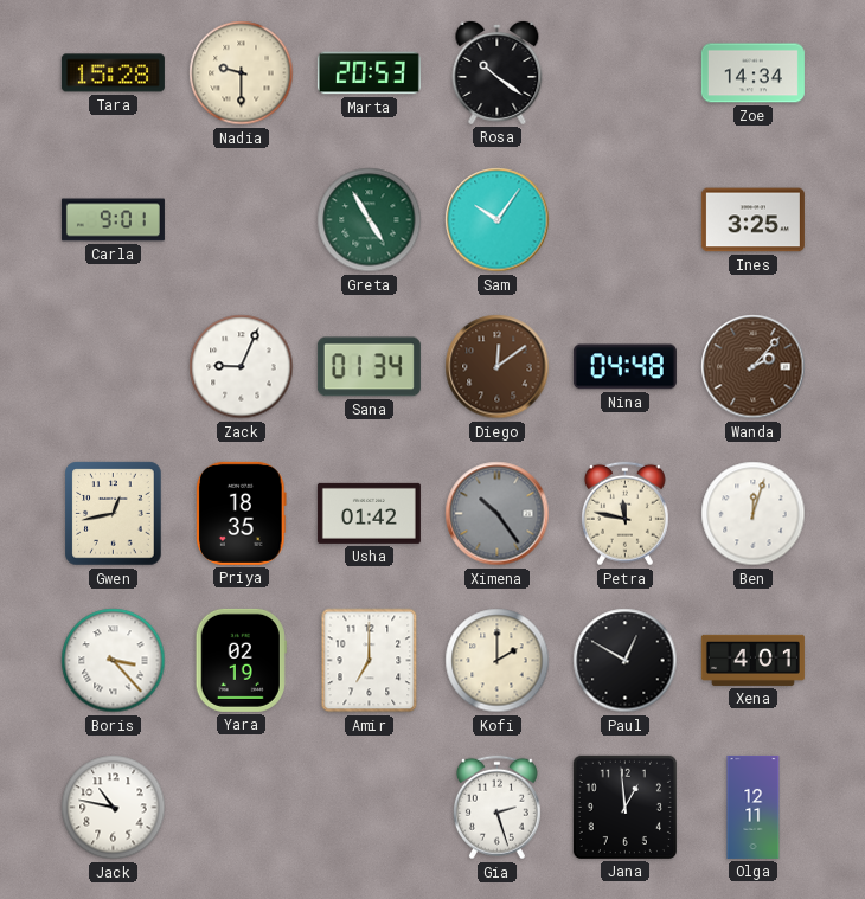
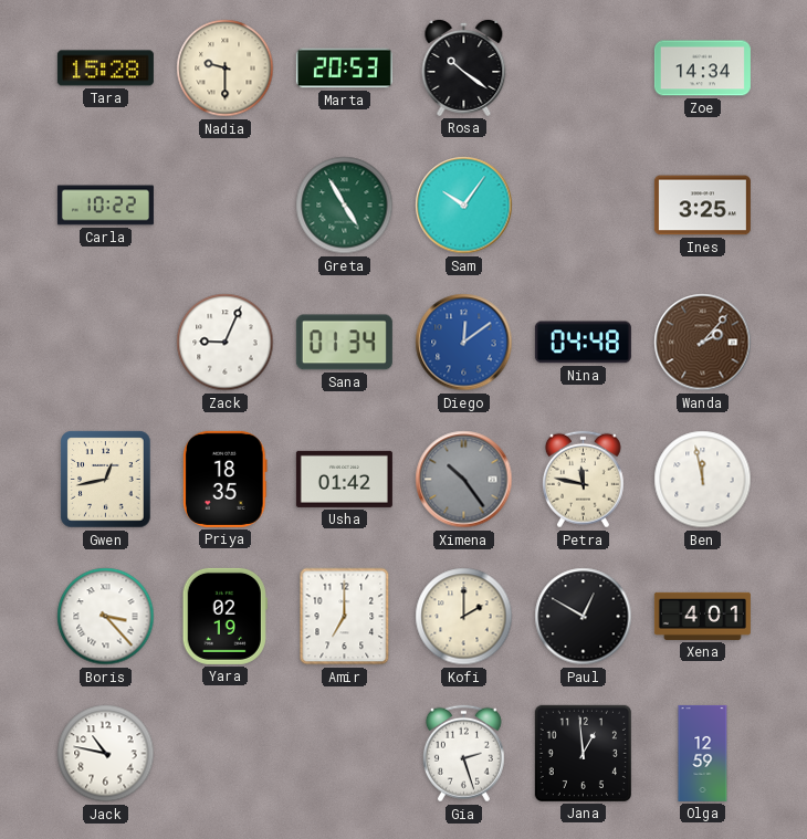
Carla: 9:01 -> 10:22 (105, 206)
Diego dial: brown -> blue (464, 343)
Ben: 12:03 -> 11:58 (703, 480)
Olga: 12:11 -> 12:59 (703, 753)
